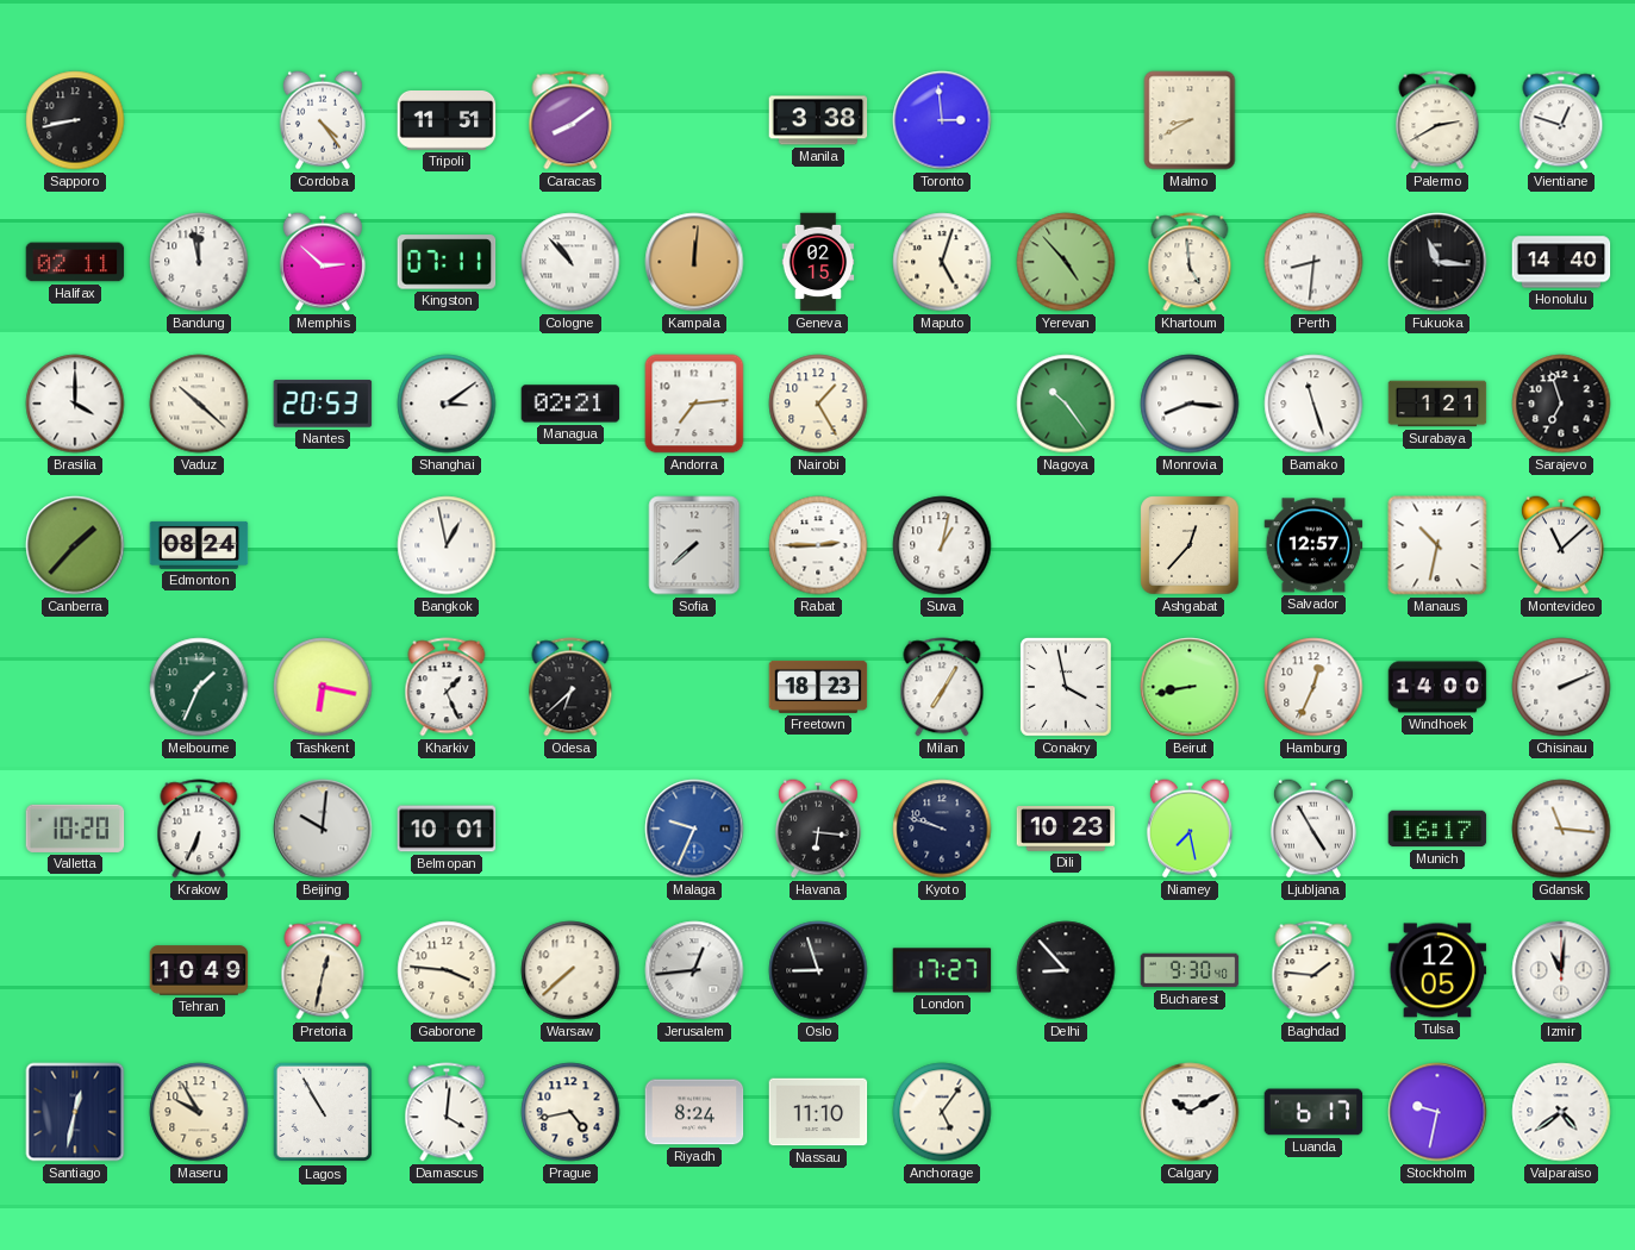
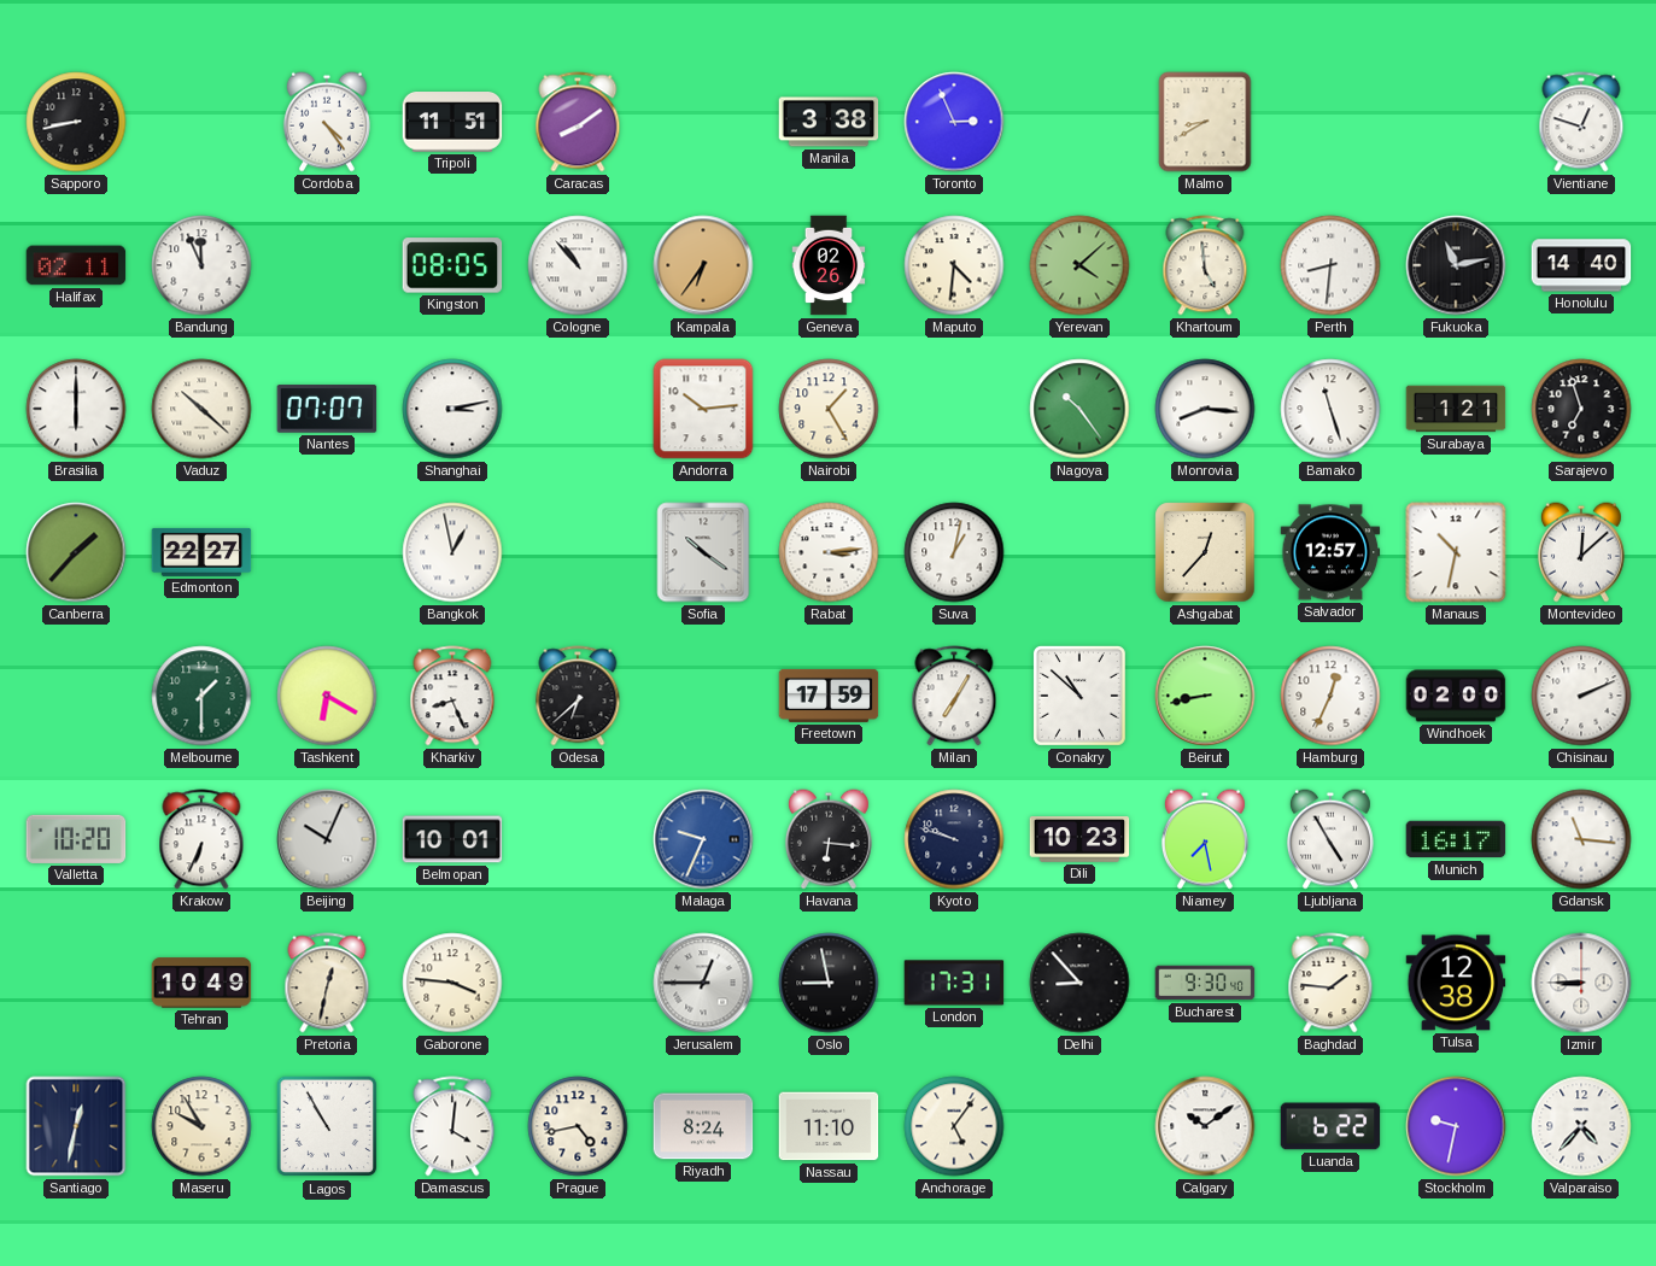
Toronto: 2:59 -> 2:56 (954, 122)
Palermo: 2:40 -> none (1437, 120)
Bandung: 11:58 -> 11:56 (201, 265)
Memphis: 2:52 -> none (323, 262)
Kingston: 07:11 -> 08:05 (452, 265)
Kampala: 12:01 -> 6:36 (703, 265)
Geneva: 02:15 -> 02:26 (829, 265)
Maputo: 5:03 -> 4:31 (954, 265)
Yerevan: 4:53 -> 4:08 (1079, 265)
Fukuoka: 11:16 -> 11:13 (1456, 265)
Brasilia: 4:00 -> 6:00 (76, 409)
Nantes: 20:53 -> 07:07 (327, 409)
Shanghai: 3:09 -> 3:13 (452, 409)
Managua: 02:21 -> none (570, 404)
Andorra: 7:14 -> 10:14 (703, 409)
Edmonton: 08:24 -> 22:27 (201, 552)
Sofia: 7:38 -> 10:21 (703, 552)
Rabat: 2:45 -> 3:14 (829, 552)
Montevideo: 11:08 -> 12:08 (1581, 552)
Melbourne: 1:34 -> 1:30 (201, 696)
Tashkent: 6:17 -> 6:20 (327, 696)
Kharkiv: 1:26 -> 8:26 (452, 696)
Freetown: 18:23 -> 17:59 (829, 696)
Conakry: 3:58 -> 10:52 (1079, 696)
Windhoek: 14:00 -> 02:00 (1456, 696)
Beijing: 10:01 -> 10:04 (327, 839)
Warsaw: 7:38 -> none (570, 970)
Jerusalem: 12:44 -> 12:45 (703, 983)
Oslo: 8:57 -> 8:58 (829, 983)
London: 17:27 -> 17:31 (954, 983)
Tulsa: 12:05 -> 12:38 (1456, 983)
Izmir: 11:01 -> 8:45 (1581, 983)
Calgary: 10:10 -> 10:09 (1205, 1126)
Luanda: 6:17 -> 6:22 (1330, 1126)
Valparaiso: 4:39 -> 4:37 (1581, 1126)
